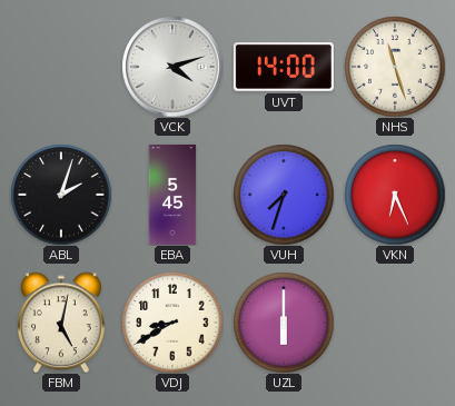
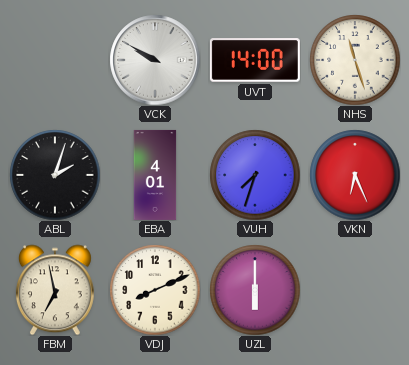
VCK: 4:12 -> 9:50 (155, 60)
EBA: 5:45 -> 4:01 (155, 175)
FBM: 5:02 -> 6:58 (55, 290)
VDJ: 8:40 -> 8:11 (155, 290)
